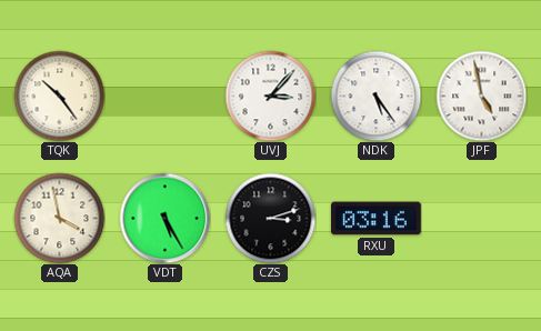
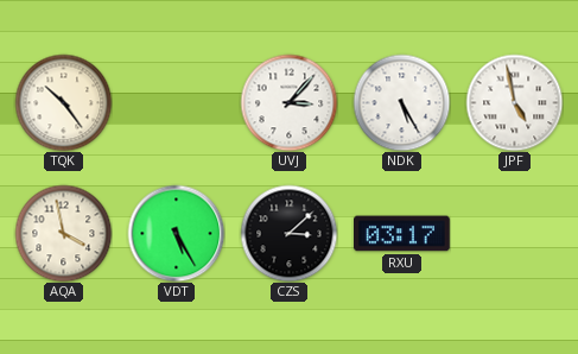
NDK: 5:24 -> 5:25 (401, 102)
CZS: 3:12 -> 3:08 (288, 233)
RXU: 03:16 -> 03:17 (402, 234)
